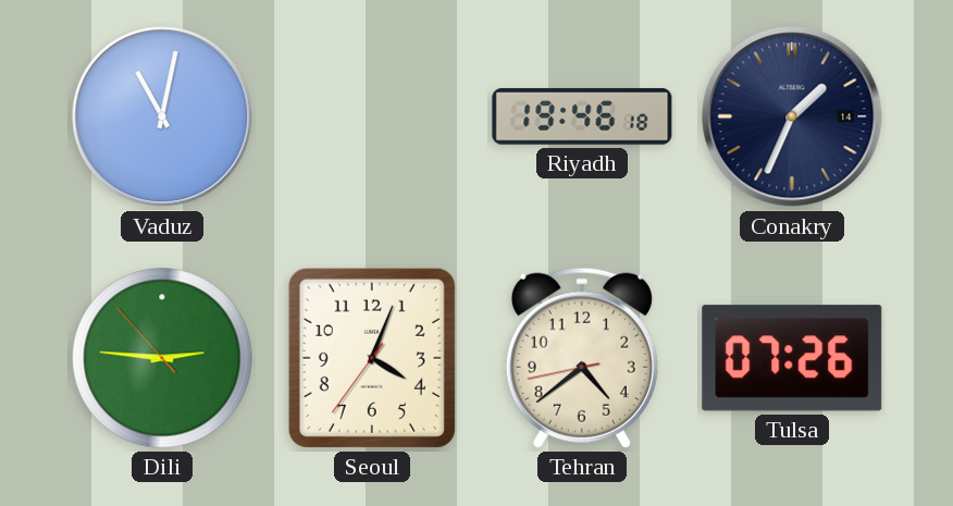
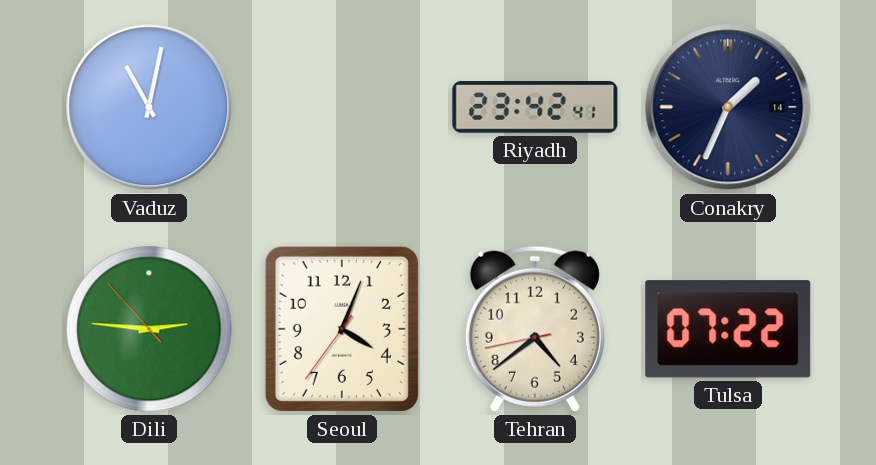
Riyadh: 19:46 -> 23:42 (535, 107)
Tulsa: 07:26 -> 07:22 (728, 329)
